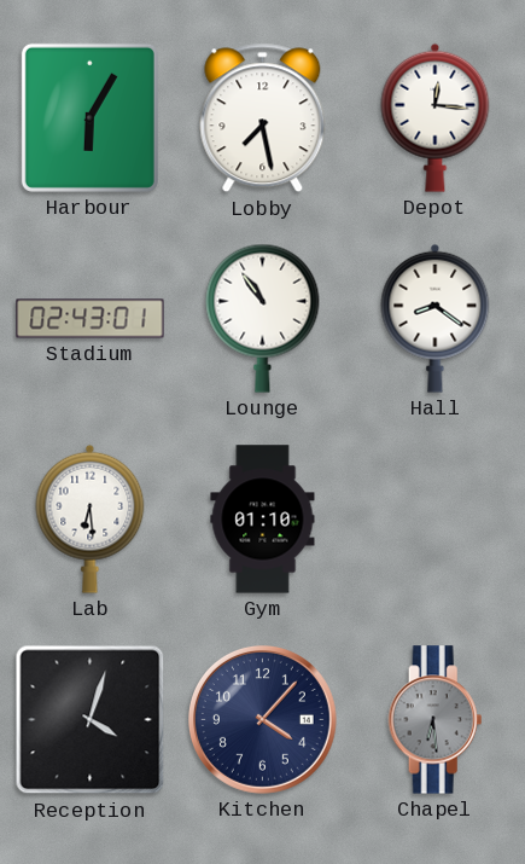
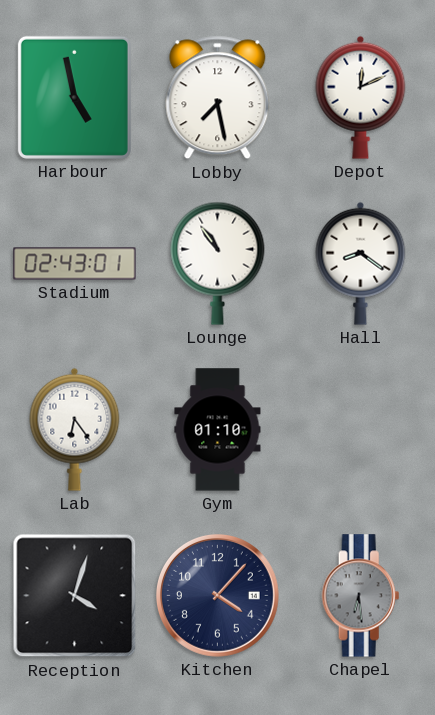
Harbour: 6:05 -> 4:58 (74, 97)
Depot: 12:16 -> 12:11 (361, 97)
Lab: 6:29 -> 6:24 (75, 429)
